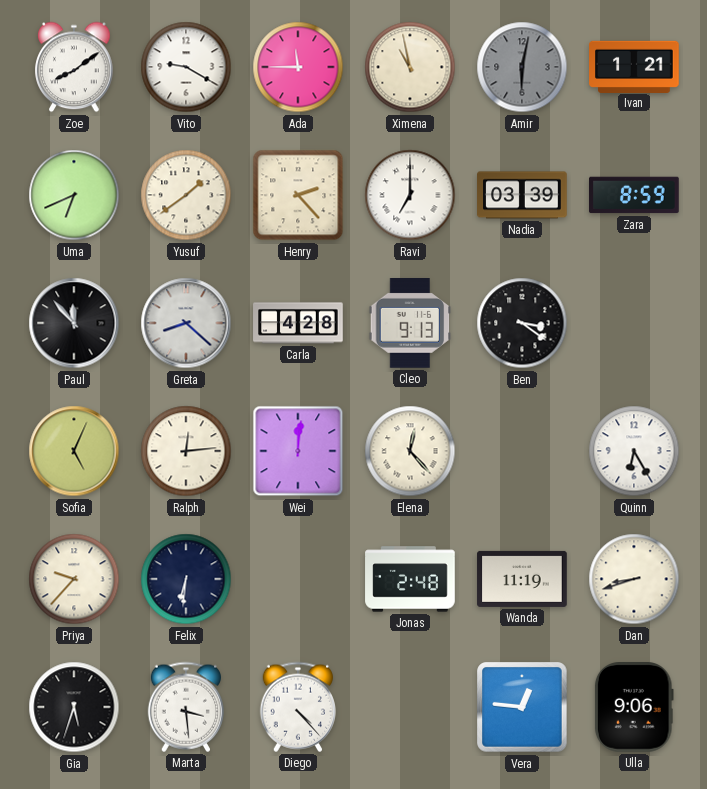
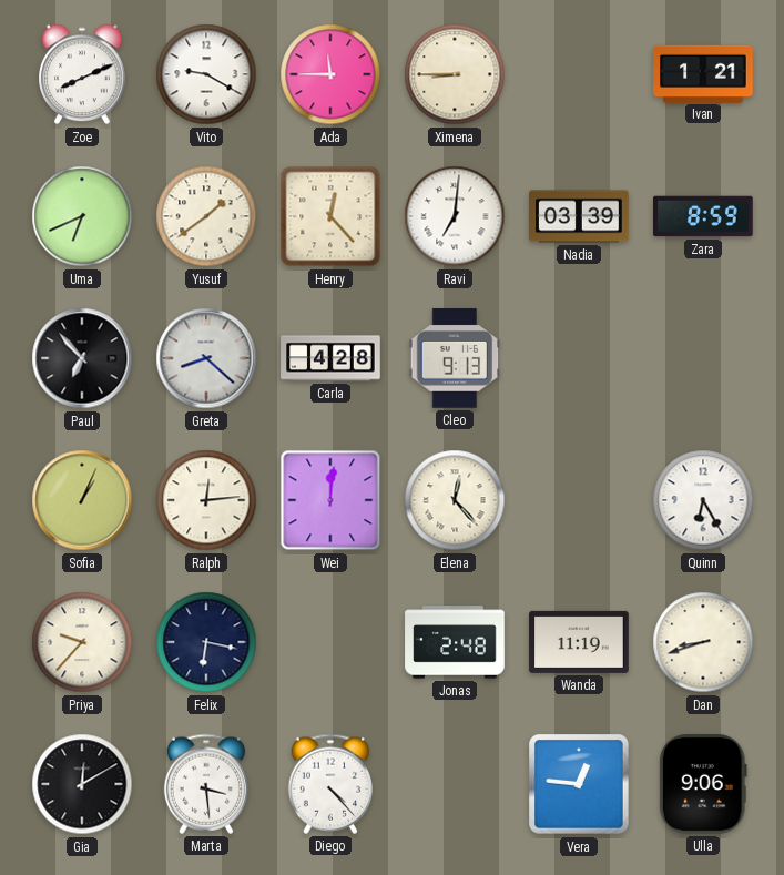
Zoe: 8:09 -> 8:11 (82, 74)
Ximena: 10:58 -> 8:45 (455, 74)
Amir: 6:02 -> none (522, 67)
Henry: 2:23 -> 12:23 (330, 216)
Ravi: 7:00 -> 7:01 (455, 216)
Paul: 11:53 -> 6:53 (82, 358)
Ben: 3:21 -> none (522, 323)
Sofia: 5:04 -> 1:04 (82, 500)
Felix: 6:31 -> 6:17 (206, 642)
Gia: 5:33 -> 12:10 (82, 784)
